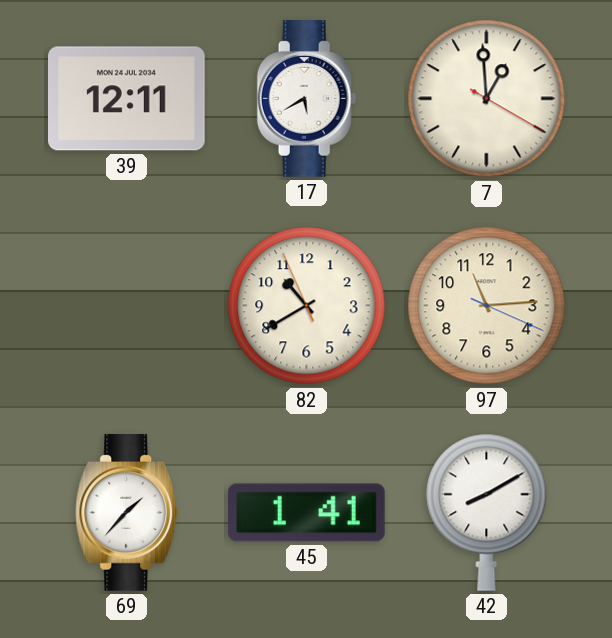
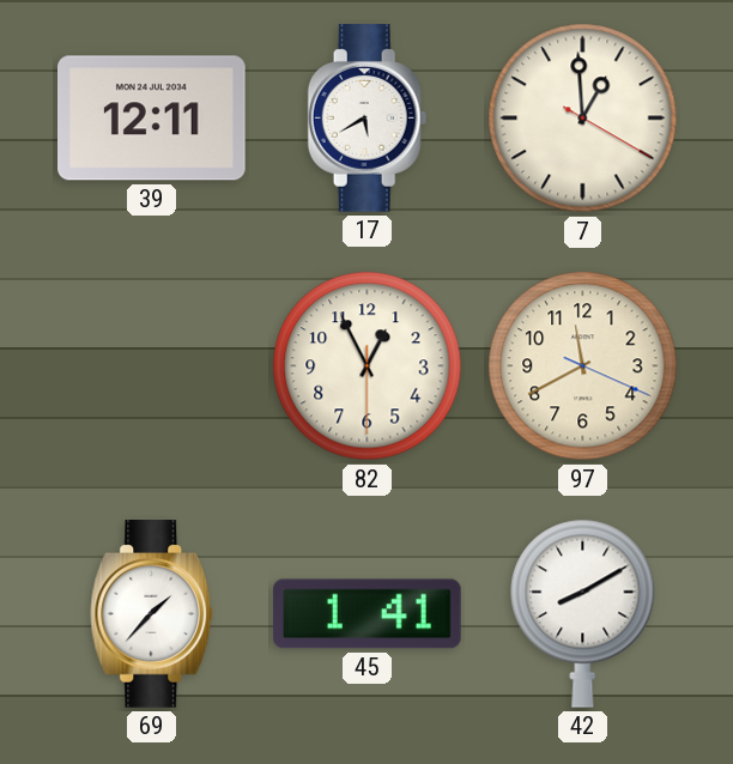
82: 10:39 -> 12:55 (368, 366)
97: 11:14 -> 11:40 (583, 366)
